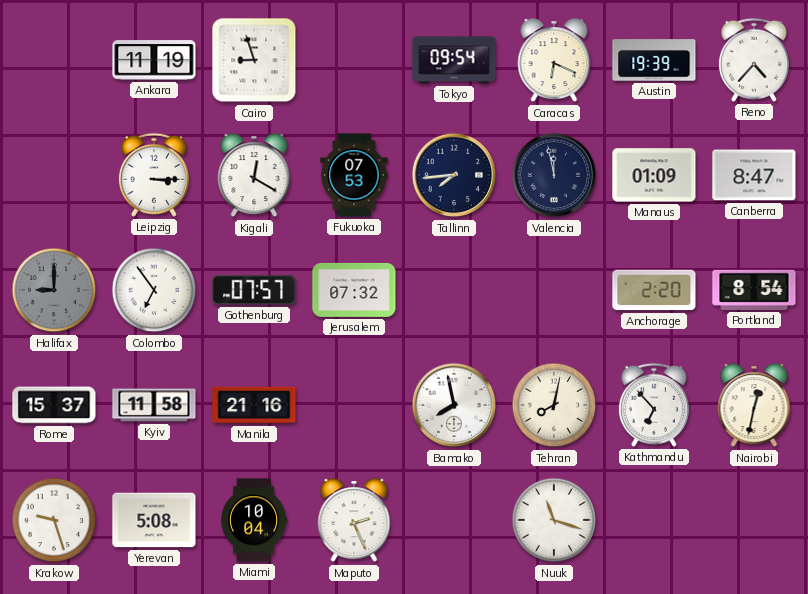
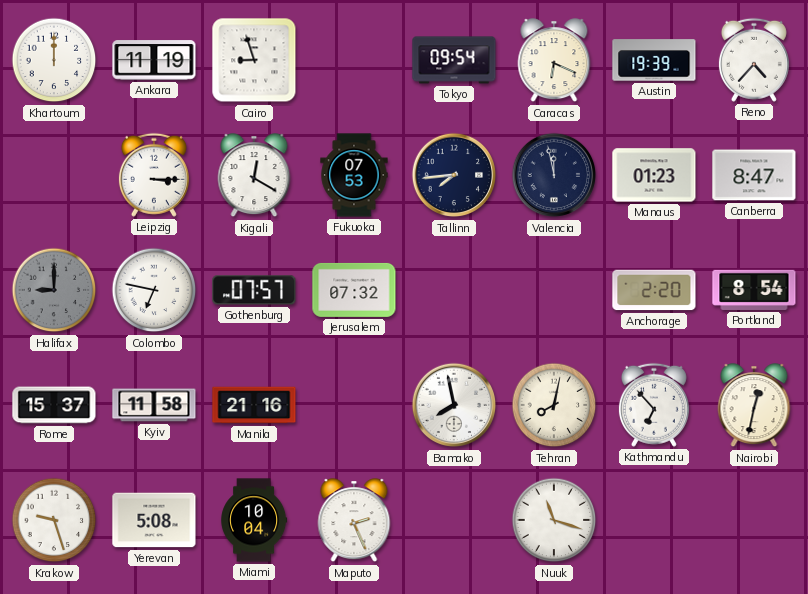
Khartoum: none -> 12:00 (54, 60)
Manaus: 01:09 -> 01:23 (654, 175)
Colombo: 6:54 -> 6:47 (154, 290)
